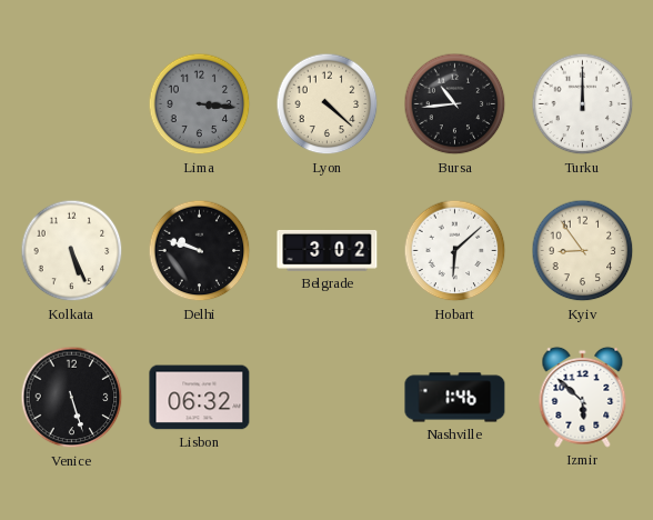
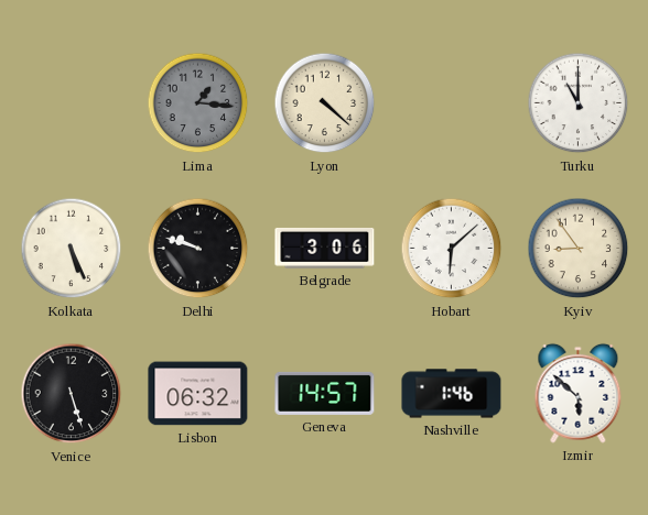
Lima: 3:16 -> 1:16 (198, 103)
Bursa: 10:44 -> none (455, 104)
Turku: 12:00 -> 11:00 (579, 103)
Belgrade: 3:02 -> 3:06 (325, 249)
Geneva: none -> 14:57 (325, 393)
